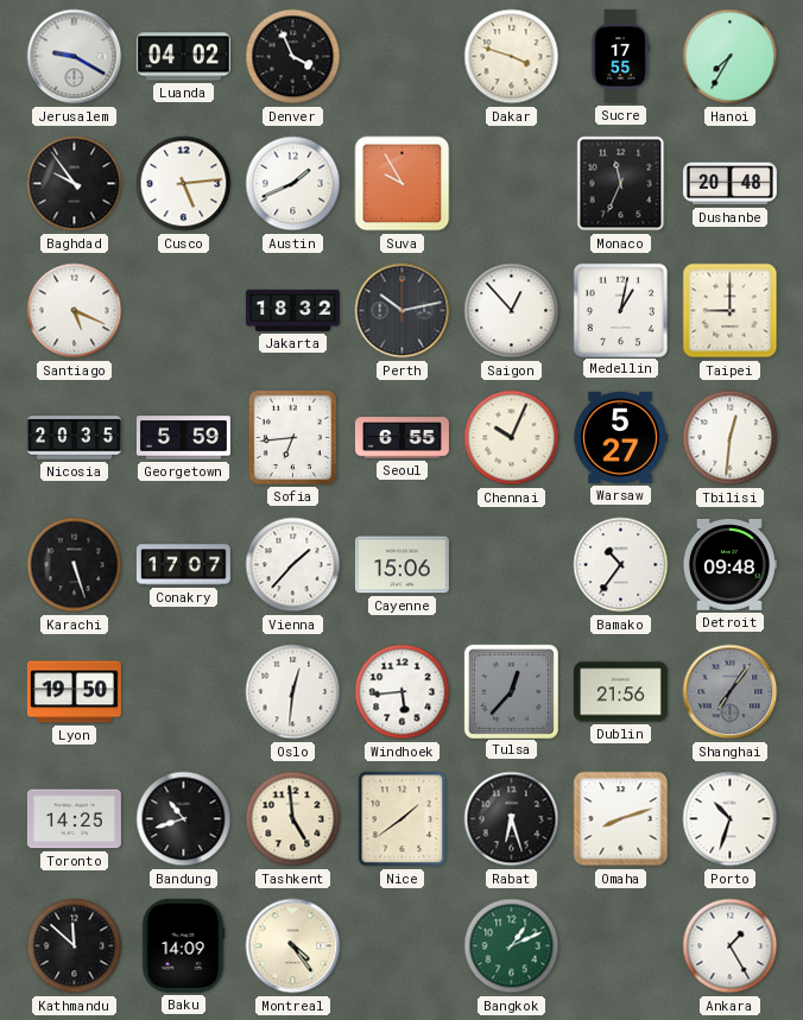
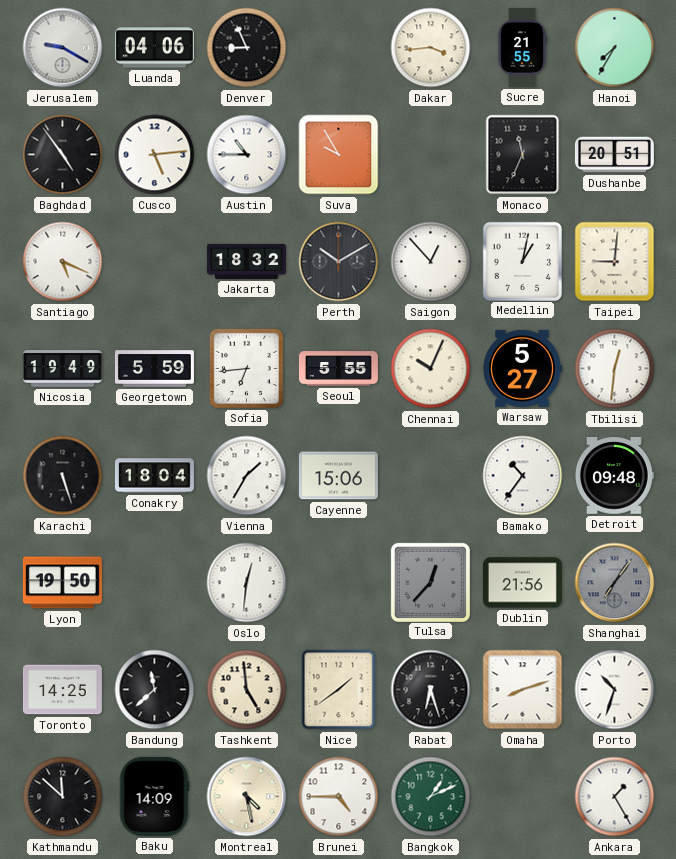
Luanda: 04:02 -> 04:06 (154, 48)
Denver: 3:56 -> 8:56 (247, 48)
Dakar: 3:48 -> 3:44 (431, 48)
Sucre: 17:55 -> 21:55 (522, 47)
Baghdad: 9:54 -> 4:54 (63, 155)
Austin: 1:41 -> 10:45 (247, 155)
Dushanbe: 20:48 -> 20:51 (614, 155)
Perth: 10:13 -> 10:10 (339, 262)
Taipei: 9:00 -> 9:01 (615, 262)
Nicosia: 20:35 -> 19:49 (62, 369)
Seoul: 6:55 -> 5:55 (338, 369)
Conakry: 17:07 -> 18:04 (154, 476)
Vienna: 1:37 -> 1:35 (247, 476)
Windhoek: 5:44 -> none (403, 692)
Bandung: 10:42 -> 11:38 (155, 690)
Montreal: 4:24 -> 4:28 (247, 797)
Brunei: none -> 4:45 (339, 797)
